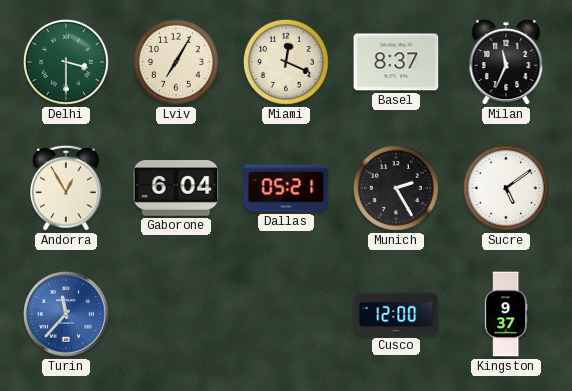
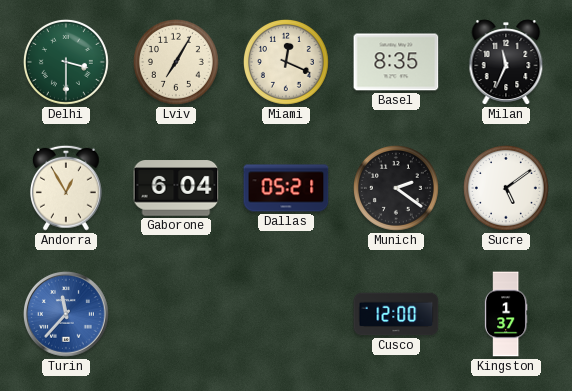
Basel: 8:37 -> 8:35 (396, 62)
Munich: 2:25 -> 2:21 (396, 188)
Kingston: 9:37 -> 1:37 (506, 314)
